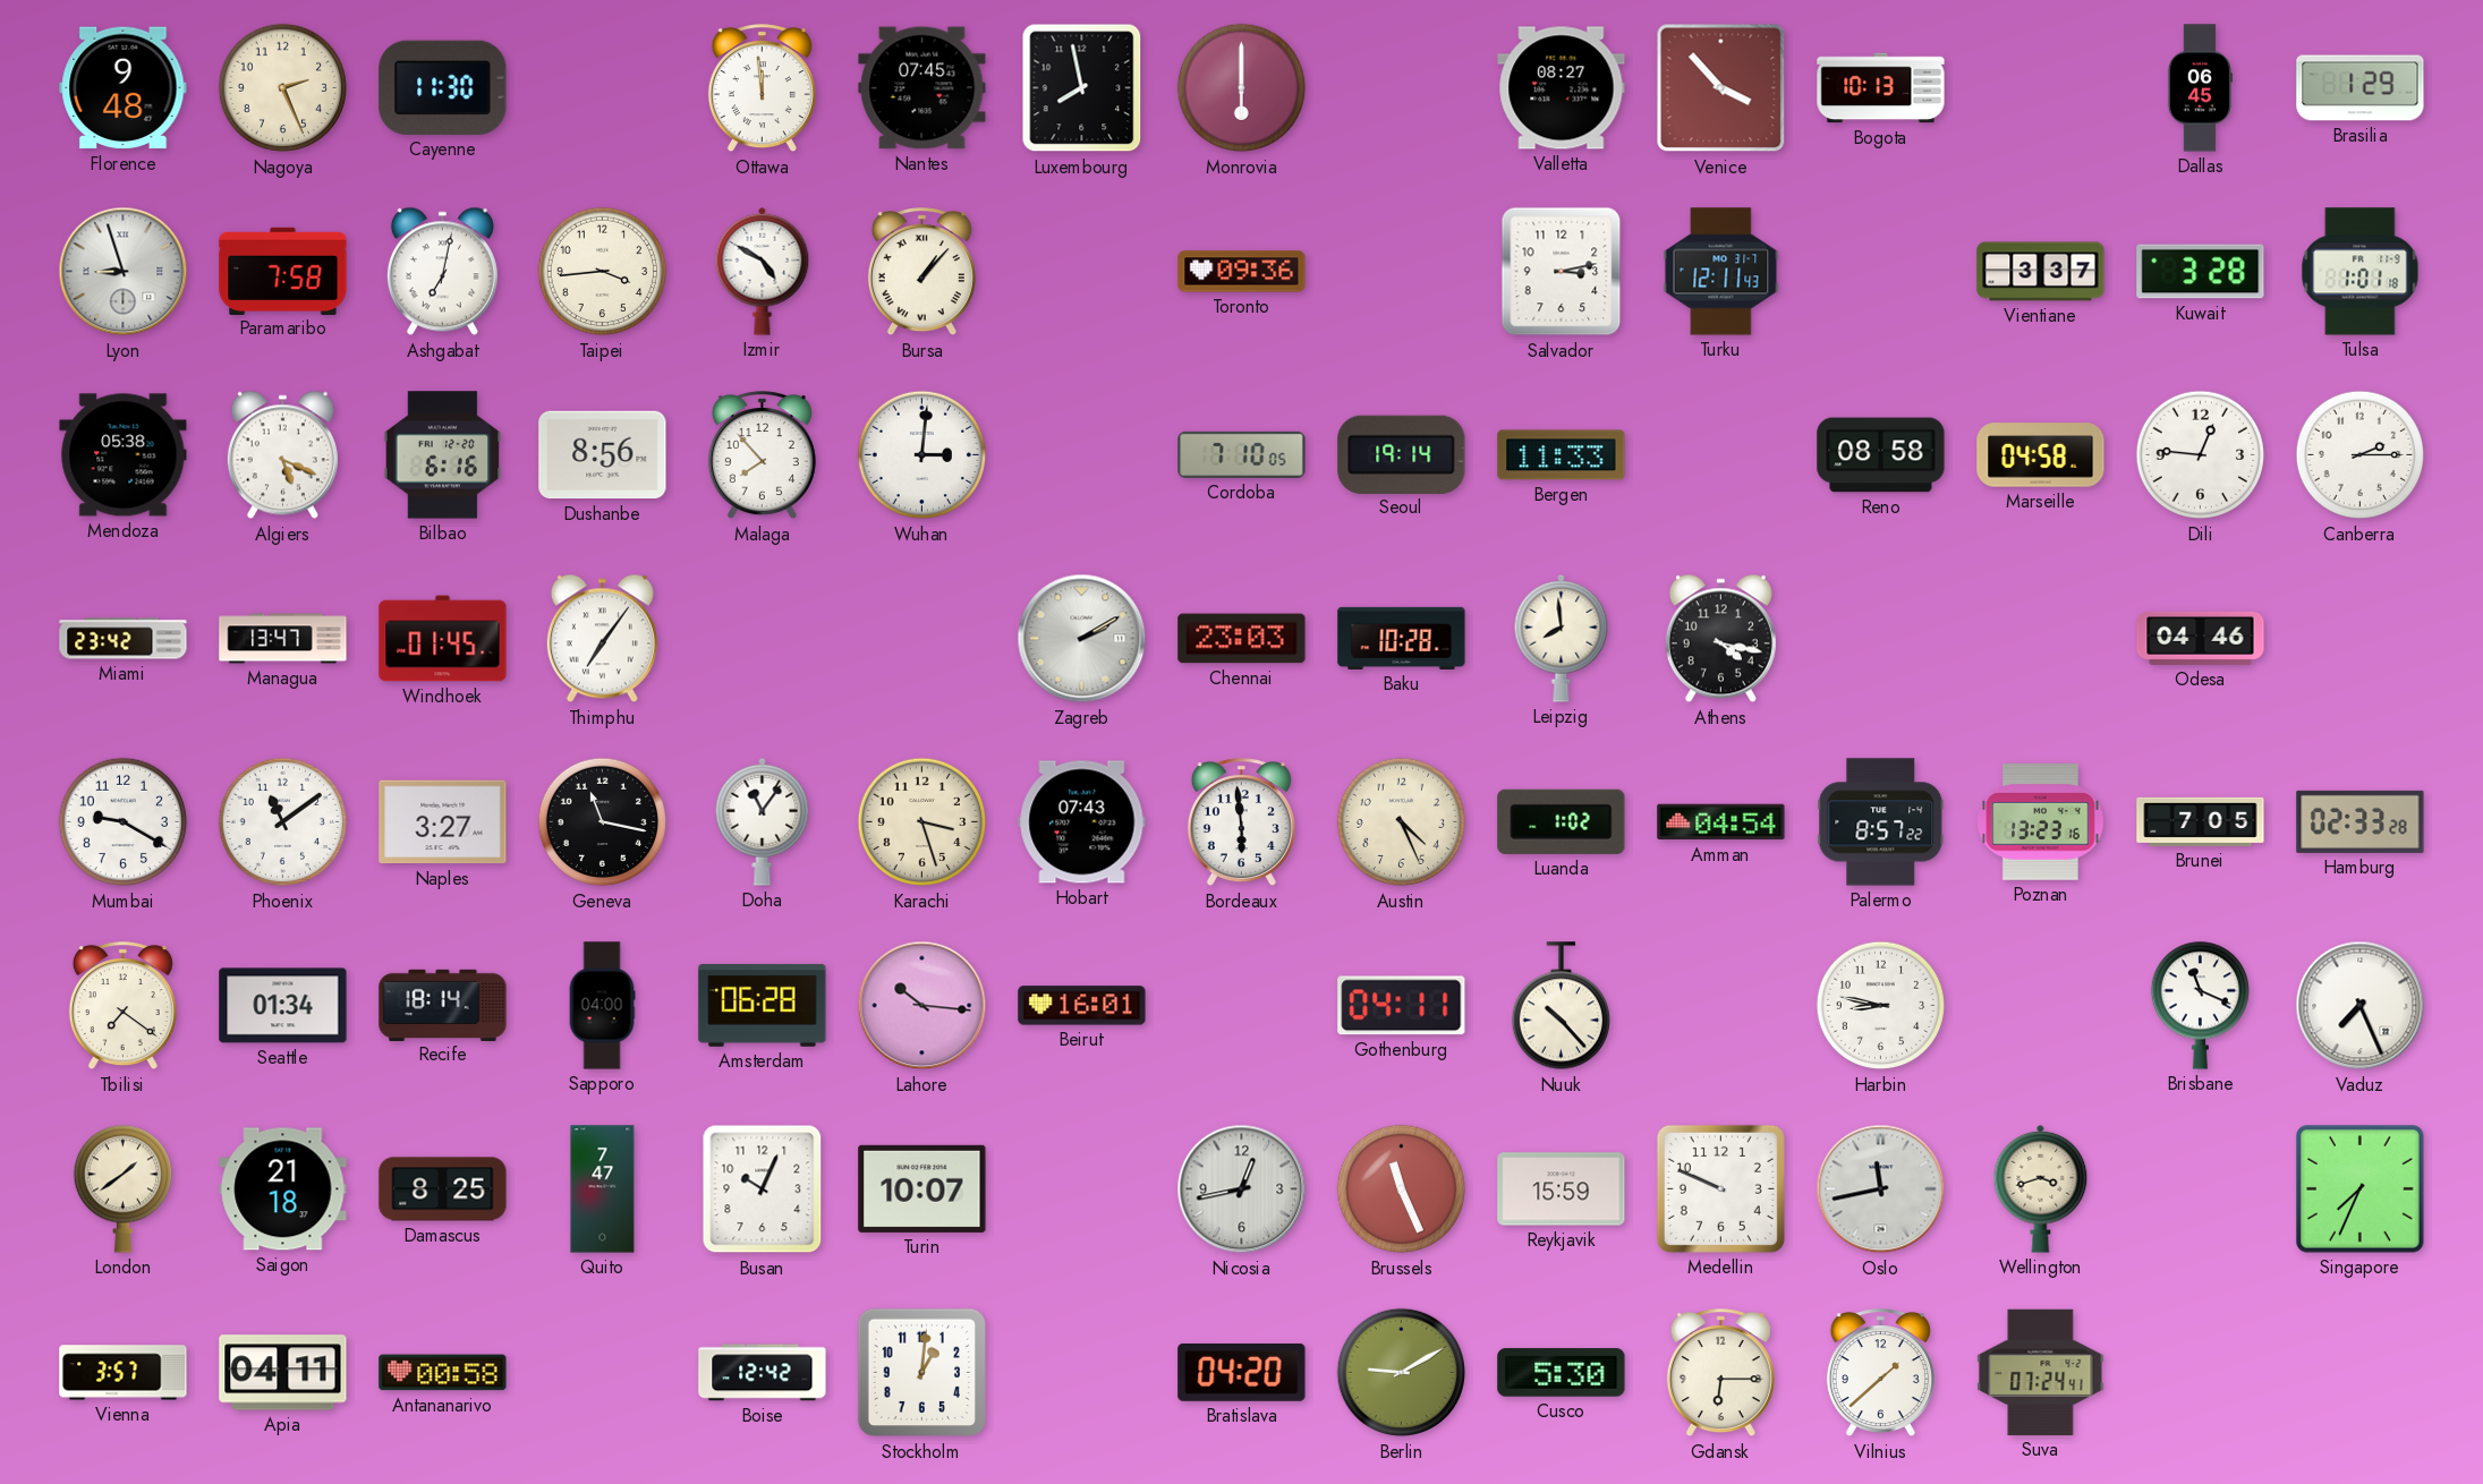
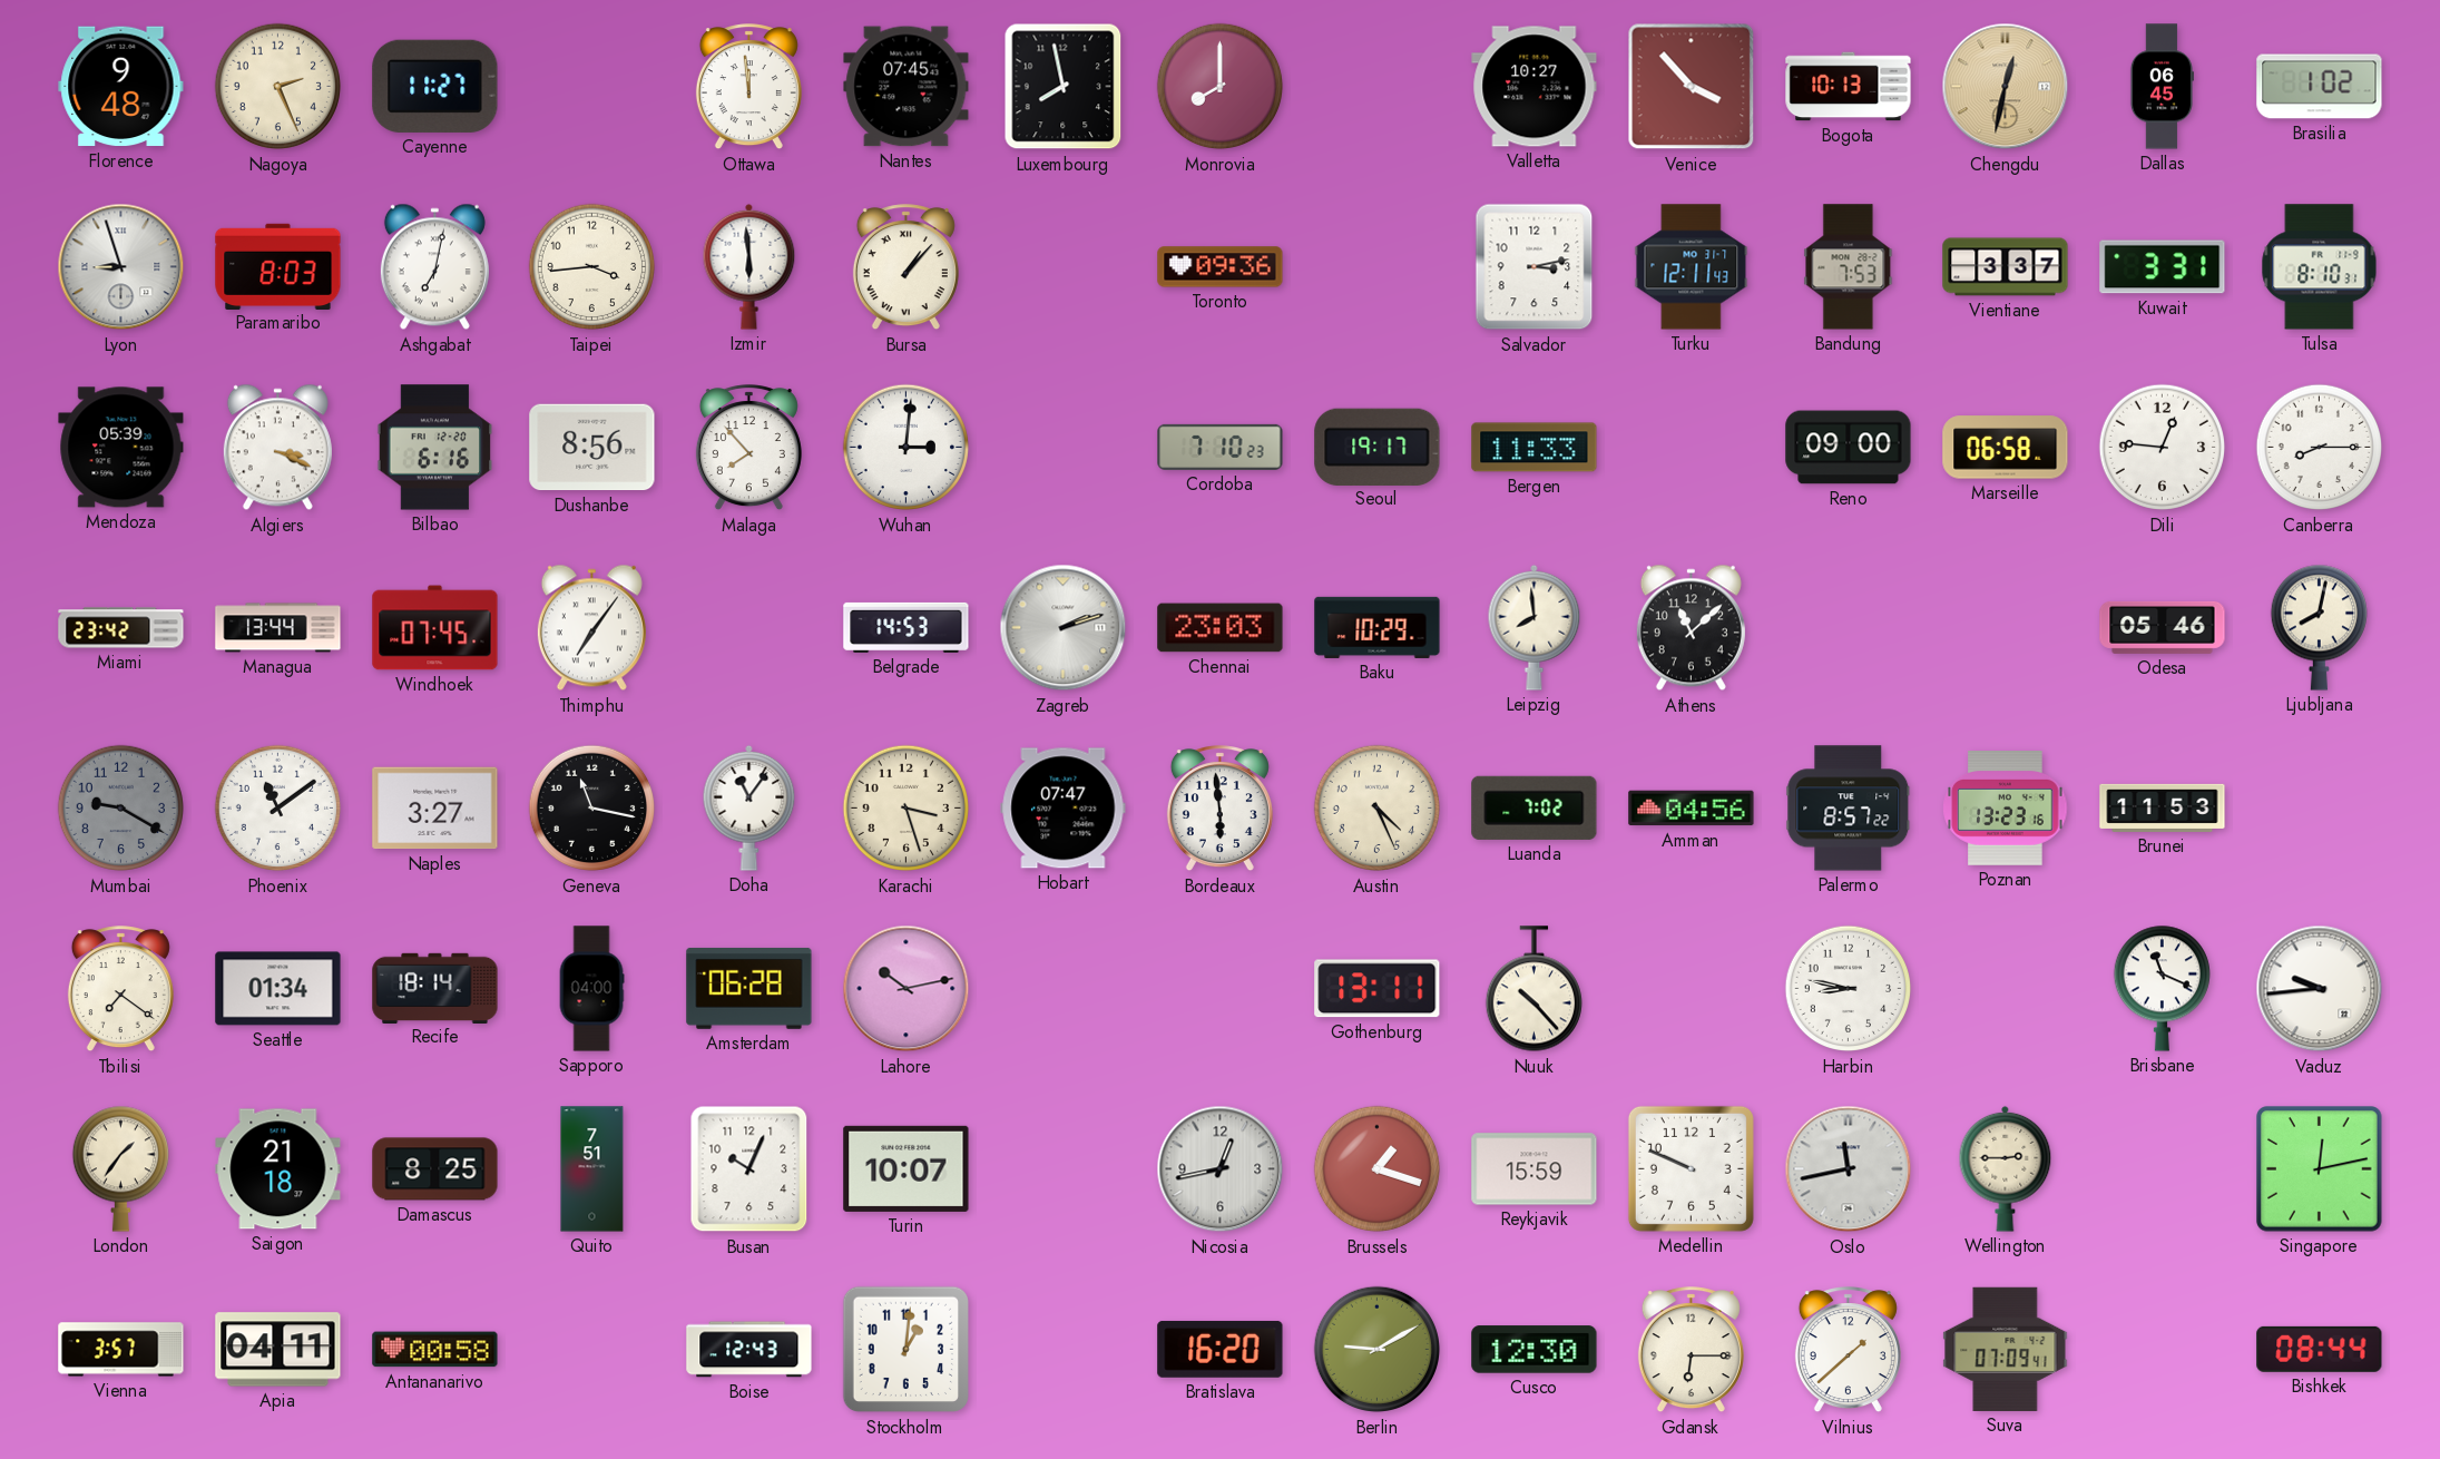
Cayenne: 11:30 -> 11:27 (435, 86)
Monrovia: 6:00 -> 8:00 (1221, 87)
Valletta: 08:27 -> 10:27 (1535, 87)
Chengdu: none -> 12:32 (2006, 87)
Brasilia: 1:29 -> 1:02 (2320, 87)
Paramaribo: 7:58 -> 8:03 (278, 266)
Izmir: 4:50 -> 5:59 (749, 266)
Bandung: none -> 7:53 (1849, 267)
Kuwait: 3:28 -> 3:31 (2163, 267)
Tulsa: 1:01 -> 8:10 (2320, 267)
Mendoza: 05:38 -> 05:39 (121, 448)
Algiers: 5:19 -> 3:19 (277, 448)
Cordoba: 7:10:05 -> 7:10:23 (1221, 447)
Seoul: 19:14 -> 19:17 (1378, 447)
Reno: 08:58 -> 09:00 (1849, 448)
Marseille: 04:58 -> 06:58 (2006, 448)
Canberra: 2:15 -> 8:15 (2320, 448)
Managua: 13:47 -> 13:44 (278, 628)
Windhoek: 01:45 -> 07:45 (435, 628)
Belgrade: none -> 14:53 (907, 627)
Zagreb: 2:10 -> 2:12 (1064, 628)
Baku: 10:28 -> 10:29 (1378, 627)
Athens: 4:17 -> 11:08 (1691, 628)
Odesa: 04:46 -> 05:46 (2163, 627)
Ljubljana: none -> 8:02 (2319, 627)
Mumbai dial: white -> grey (121, 809)
Hobart: 07:43 -> 07:47 (1064, 809)
Luanda: 1:02 -> 7:02 (1535, 807)
Amman: 04:54 -> 04:56 (1692, 809)
Brunei: 7:05 -> 11:53 (2163, 807)
Hamburg: 02:33 -> none (2361, 821)
Lahore: 10:16 -> 10:13 (907, 989)
Beirut: 16:01 -> none (1082, 1006)
Gothenburg: 04:11 -> 13:11 (1378, 989)
Vaduz: 7:26 -> 9:44 (2320, 989)
London: 1:39 -> 1:36 (120, 1168)
Quito: 7:47 -> 7:51 (592, 1169)
Brussels: 11:26 -> 1:18 (1378, 1169)
Wellington: 3:42 -> 2:45 (2006, 1168)
Singapore: 7:34 -> 12:13 (2320, 1169)
Boise: 12:42 -> 12:43 (749, 1350)
Bratislava: 04:20 -> 16:20 (1221, 1349)
Cusco: 5:30 -> 12:30 (1535, 1350)
Suva: 07:24 -> 07:09 (2006, 1349)
Bishkek: none -> 08:44 (2320, 1349)
